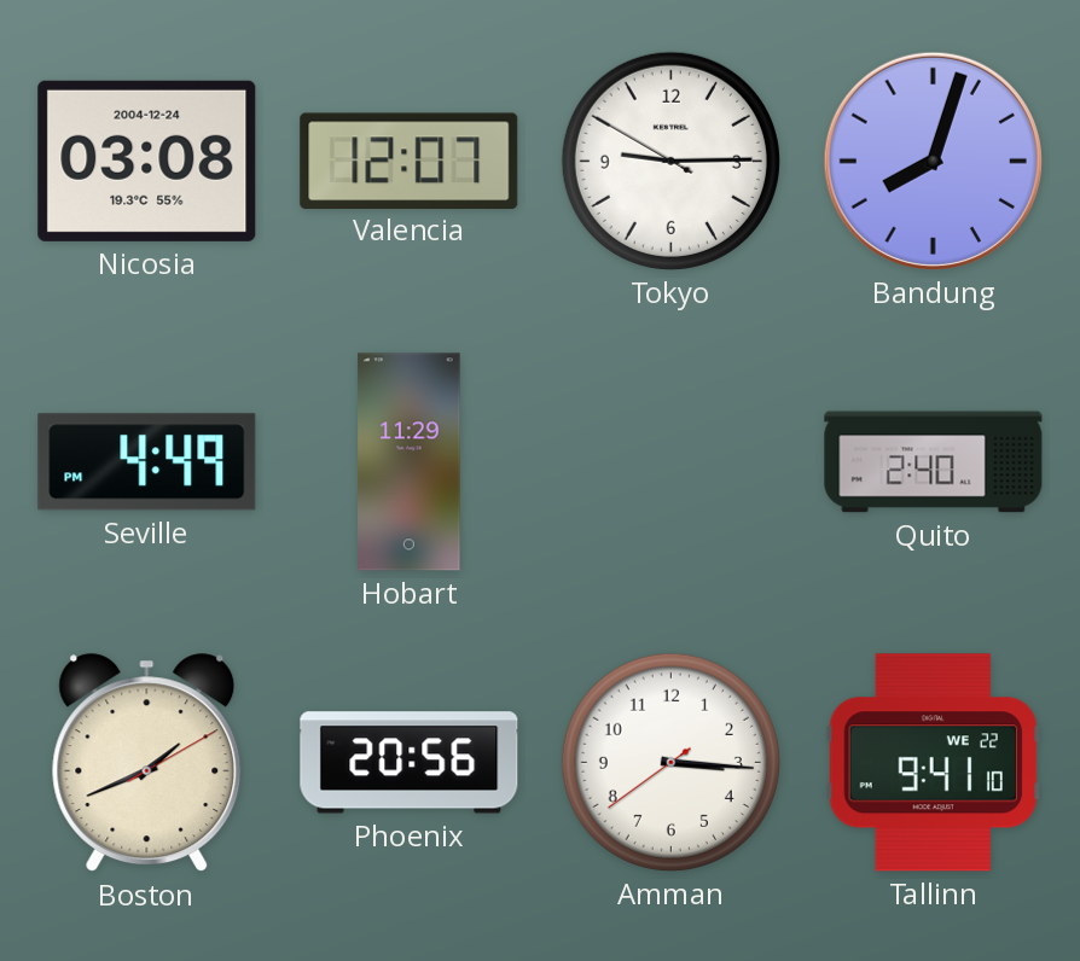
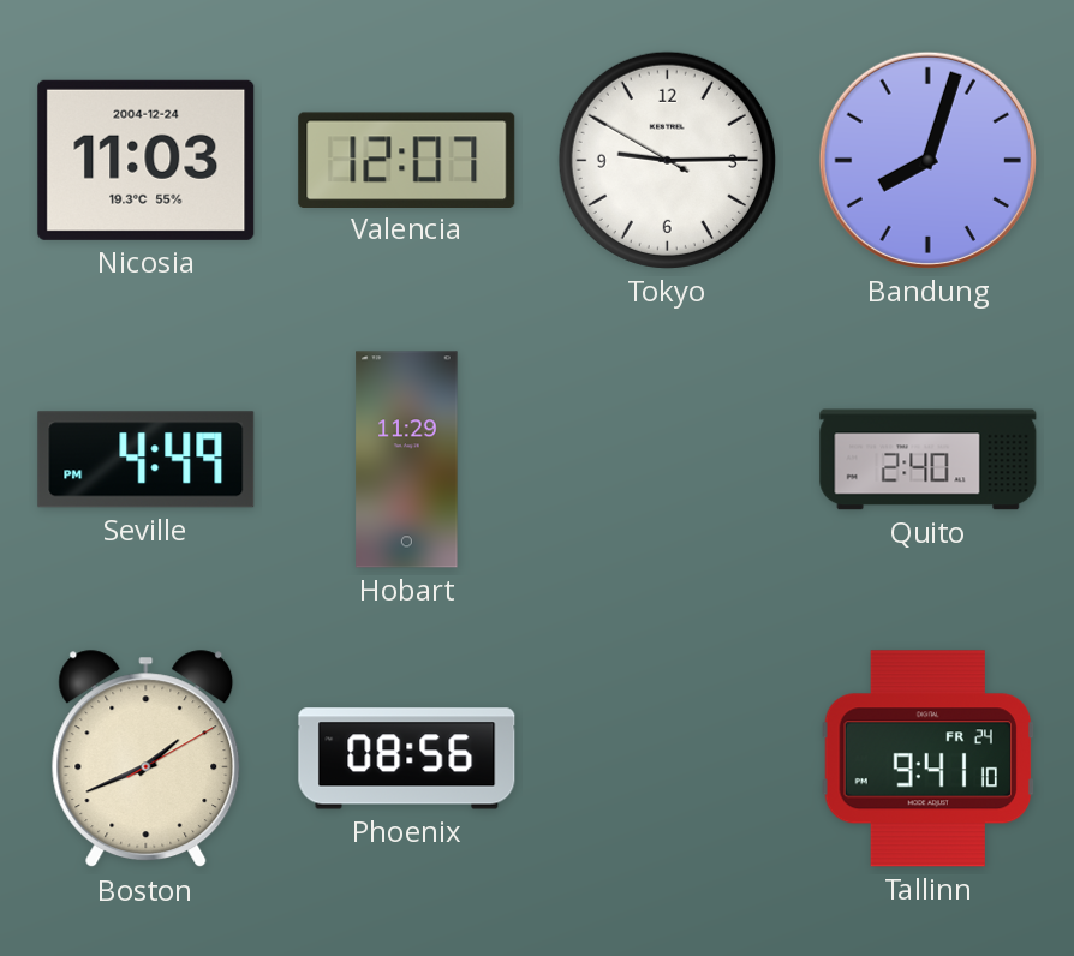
Nicosia: 03:08 -> 11:03 (147, 160)
Phoenix: 20:56 -> 08:56 (407, 759)
Amman: 3:15 -> none (670, 762)
Tallinn date: WE 22 -> FR 24 (929, 759)
